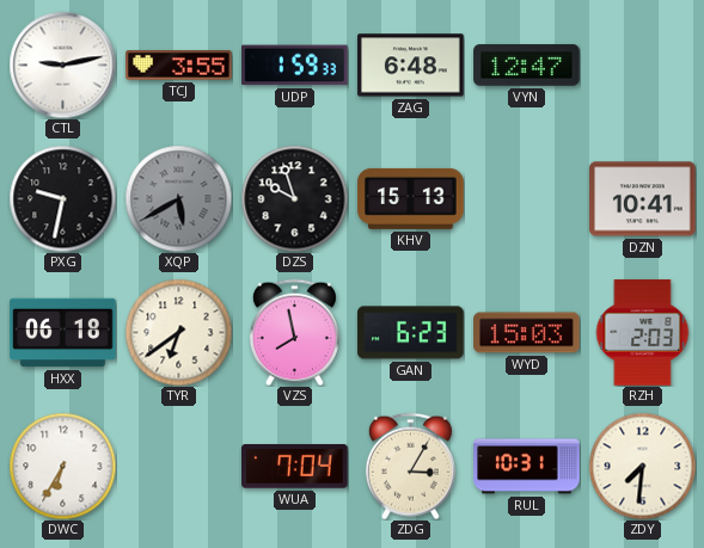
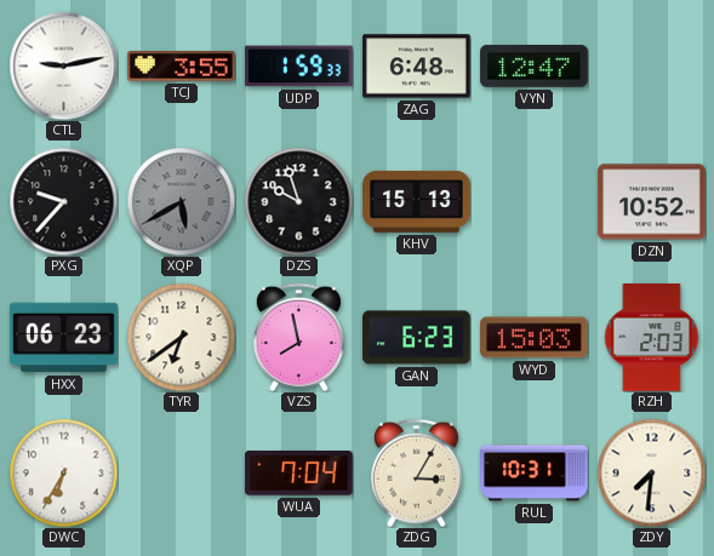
PXG: 9:32 -> 9:37 (63, 201)
DZN: 10:41 -> 10:52 (652, 202)
HXX: 06:18 -> 06:23 (64, 338)
